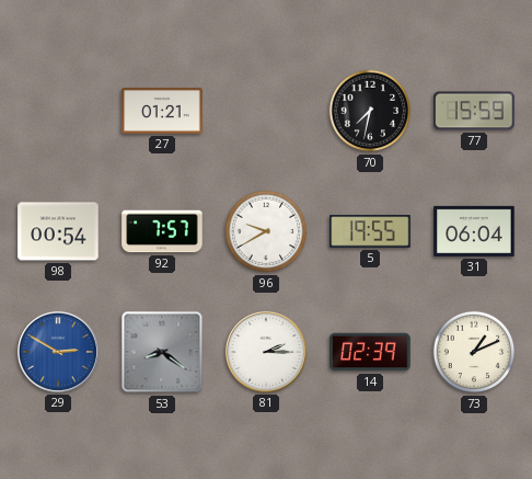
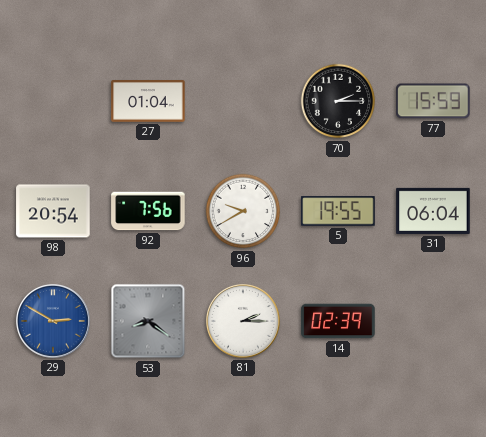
27: 01:21 -> 01:04 (148, 101)
70: 7:32 -> 2:15 (338, 101)
98: 00:54 -> 20:54 (53, 211)
92: 7:57 -> 7:56 (148, 211)
73: 1:11 -> none (474, 352)
